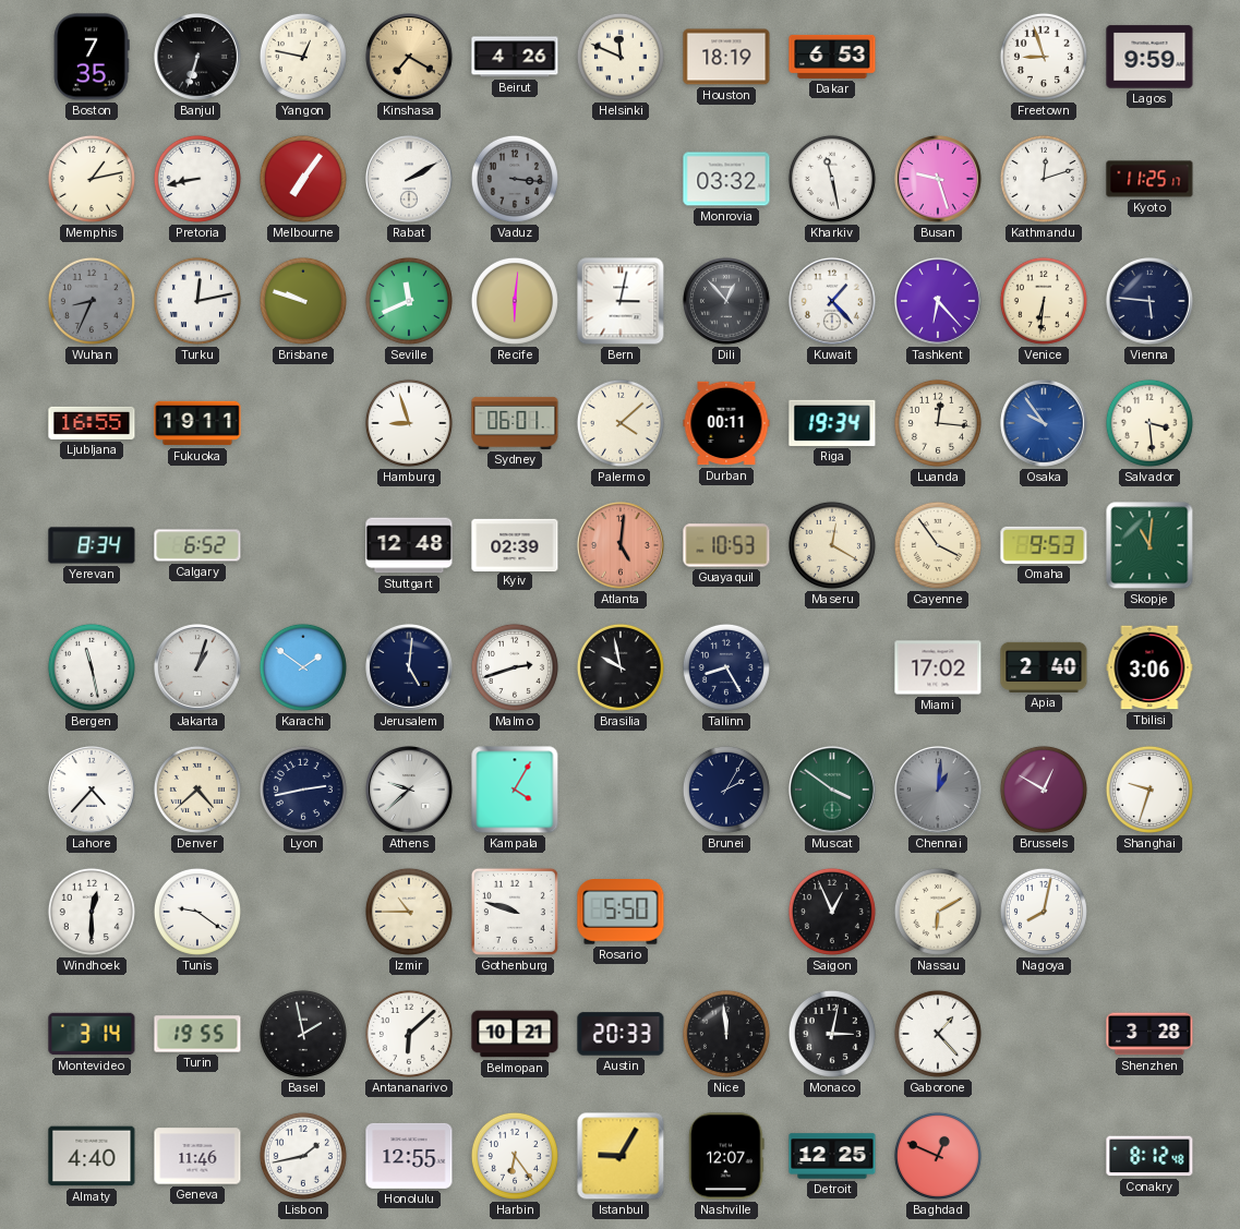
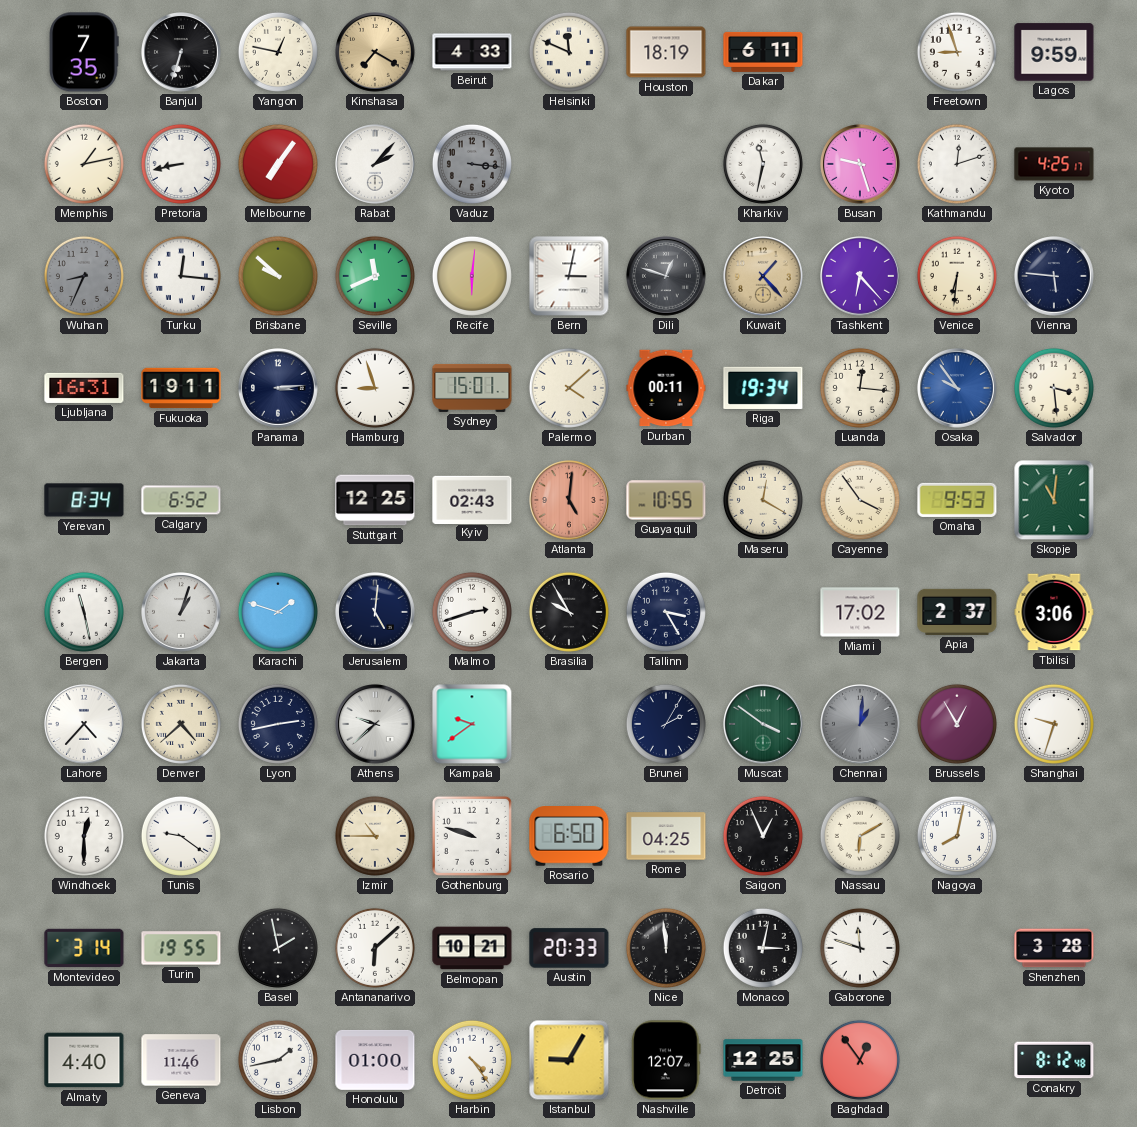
Beirut: 4:26 -> 4:33 (472, 52)
Dakar: 6:53 -> 6:11 (763, 52)
Rabat: 2:10 -> 2:07 (376, 165)
Monrovia: 03:32 -> none (726, 179)
Kharkiv: 11:28 -> 11:32 (763, 164)
Kyoto: 11:25 -> 4:25 (1054, 164)
Turku: 12:13 -> 12:16 (181, 276)
Brisbane: 9:48 -> 9:52 (278, 276)
Dili: 12:53 -> 12:48 (667, 277)
Kuwait dial: white -> champagne (764, 277)
Ljubljana: 16:55 -> 16:31 (84, 388)
Panama: none -> 3:14 (279, 389)
Sydney: 06:01 -> 15:01 (472, 388)
Stuttgart: 12:48 -> 12:25 (375, 500)
Kyiv: 02:39 -> 02:43 (472, 499)
Guayaquil: 10:53 -> 10:55 (666, 500)
Karachi: 1:51 -> 1:48 (278, 612)
Brasilia: 9:58 -> 9:55 (569, 612)
Tallinn: 8:25 -> 3:25 (666, 612)
Apia: 2:40 -> 2:37 (957, 612)
Kampala: 4:05 -> 9:39 (472, 724)
Brussels: 12:50 -> 12:55 (957, 724)
Rosario: 5:50 -> 6:50 (569, 837)
Rome: none -> 04:25 (666, 836)
Gaborone: 1:23 -> 11:48 (860, 948)
Honolulu: 12:55 -> 01:00 (375, 1060)
Harbin: 6:24 -> 4:24 (472, 1060)
Baghdad: 12:49 -> 12:54 (860, 1060)
